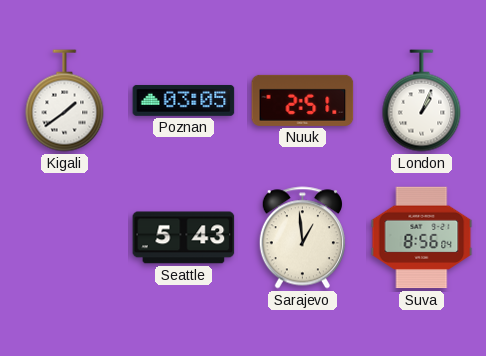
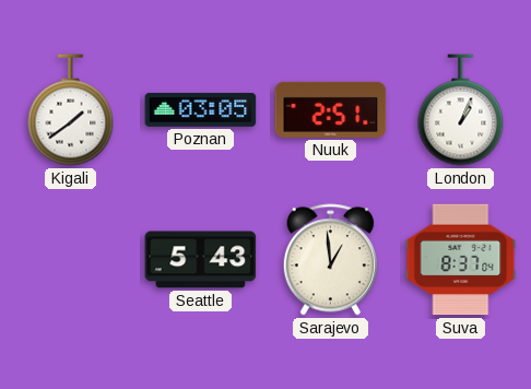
Suva: 8:56 -> 8:37 (461, 260)
